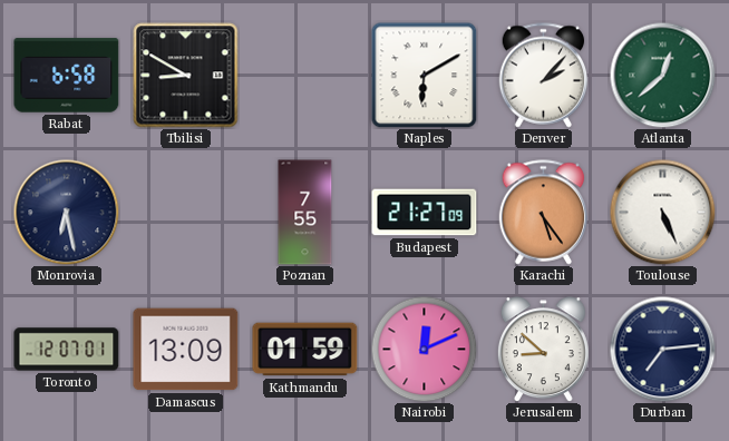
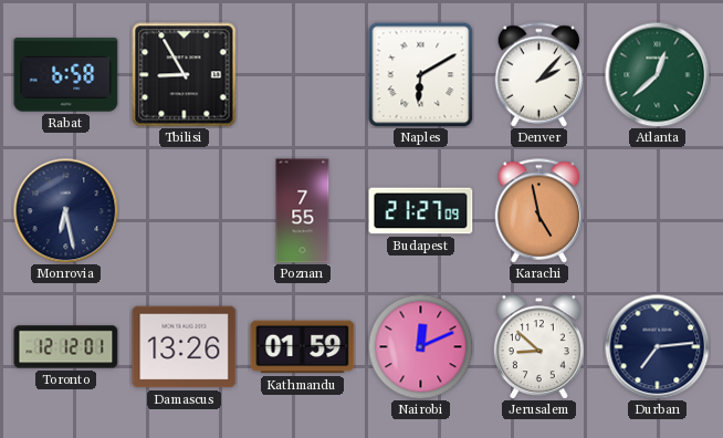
Tbilisi: 8:50 -> 8:55 (185, 75)
Karachi: 5:24 -> 4:58 (539, 211)
Toulouse: 5:26 -> none (662, 212)
Toronto: 12:07 -> 12:12 (66, 347)
Damascus: 13:09 -> 13:26 (185, 347)
